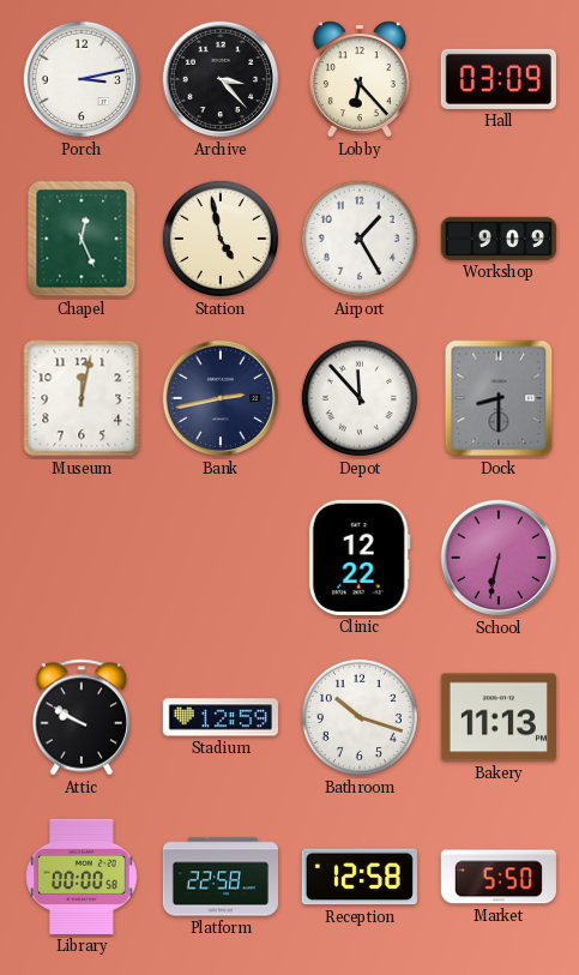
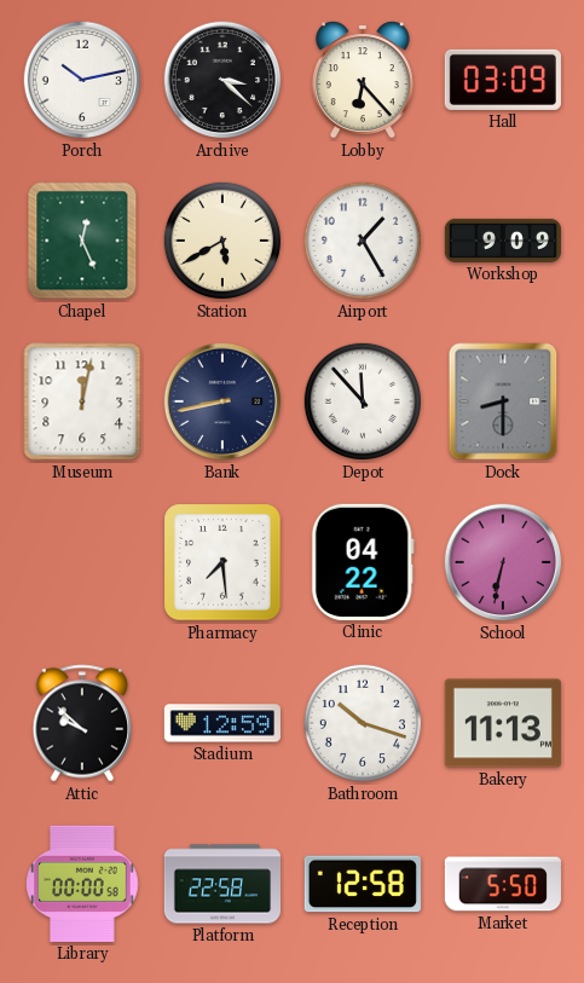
Porch: 3:13 -> 10:13 (82, 80)
Archive: 3:23 -> 3:22 (222, 80)
Station: 4:58 -> 5:40 (222, 241)
Bank: 2:43 -> 8:43 (222, 401)
Pharmacy: none -> 7:29 (222, 562)
Clinic: 12:22 -> 04:22 (363, 562)
Attic: 9:50 -> 9:52 (82, 723)
